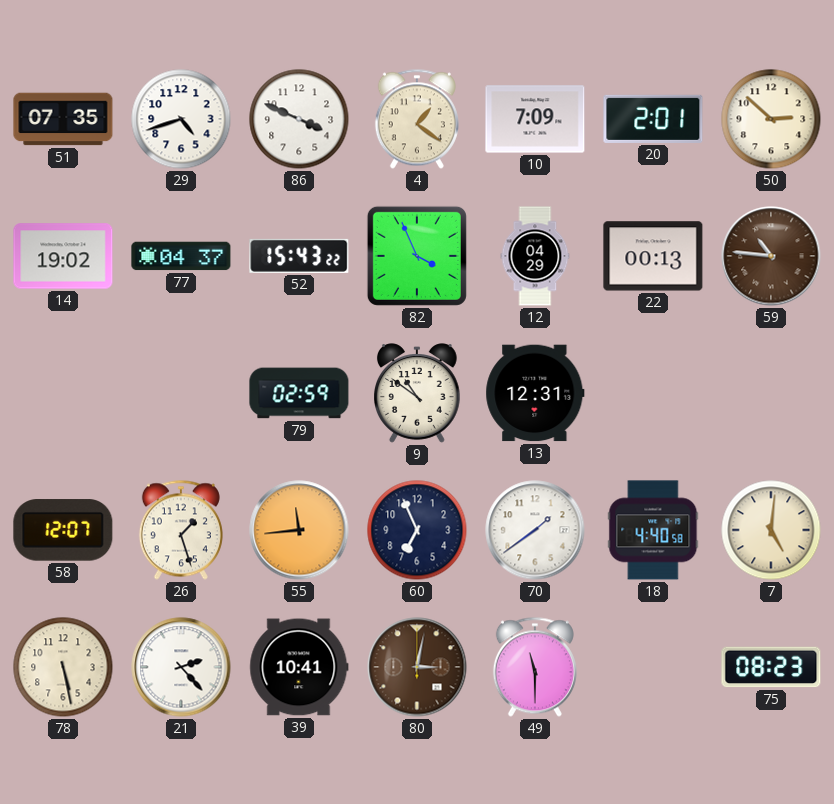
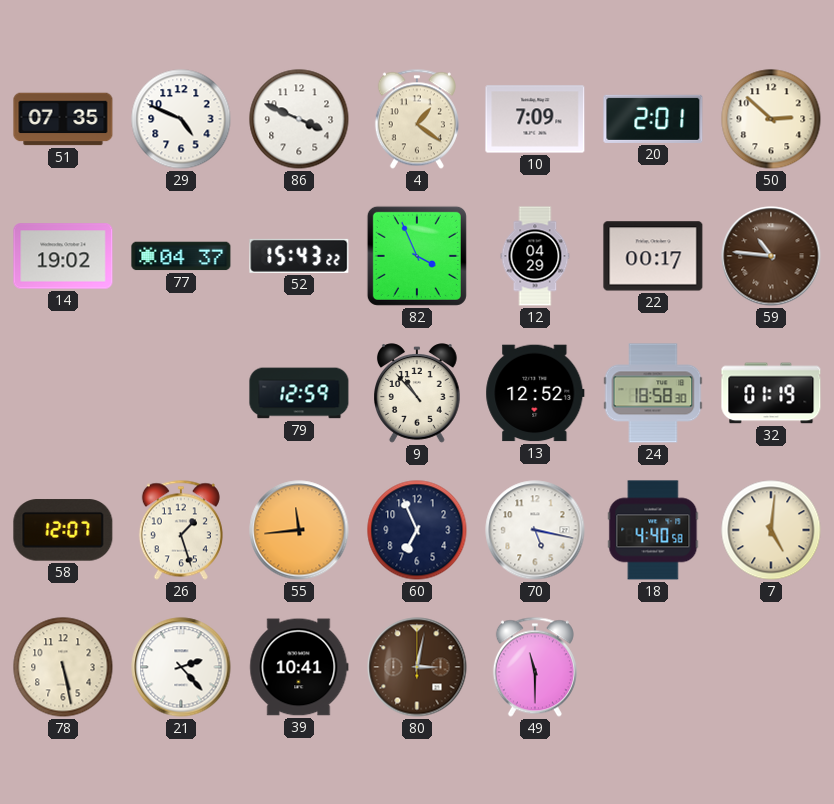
29: 4:42 -> 4:49 (181, 119)
22: 00:13 -> 00:17 (653, 256)
79: 02:59 -> 12:59 (299, 393)
9: 10:51 -> 10:53 (418, 393)
13: 12:31 -> 12:52 (535, 393)
24: none -> 18:58 (653, 393)
32: none -> 01:19 (771, 393)
70: 1:39 -> 5:17 (535, 530)
75: 08:23 -> none (771, 667)
